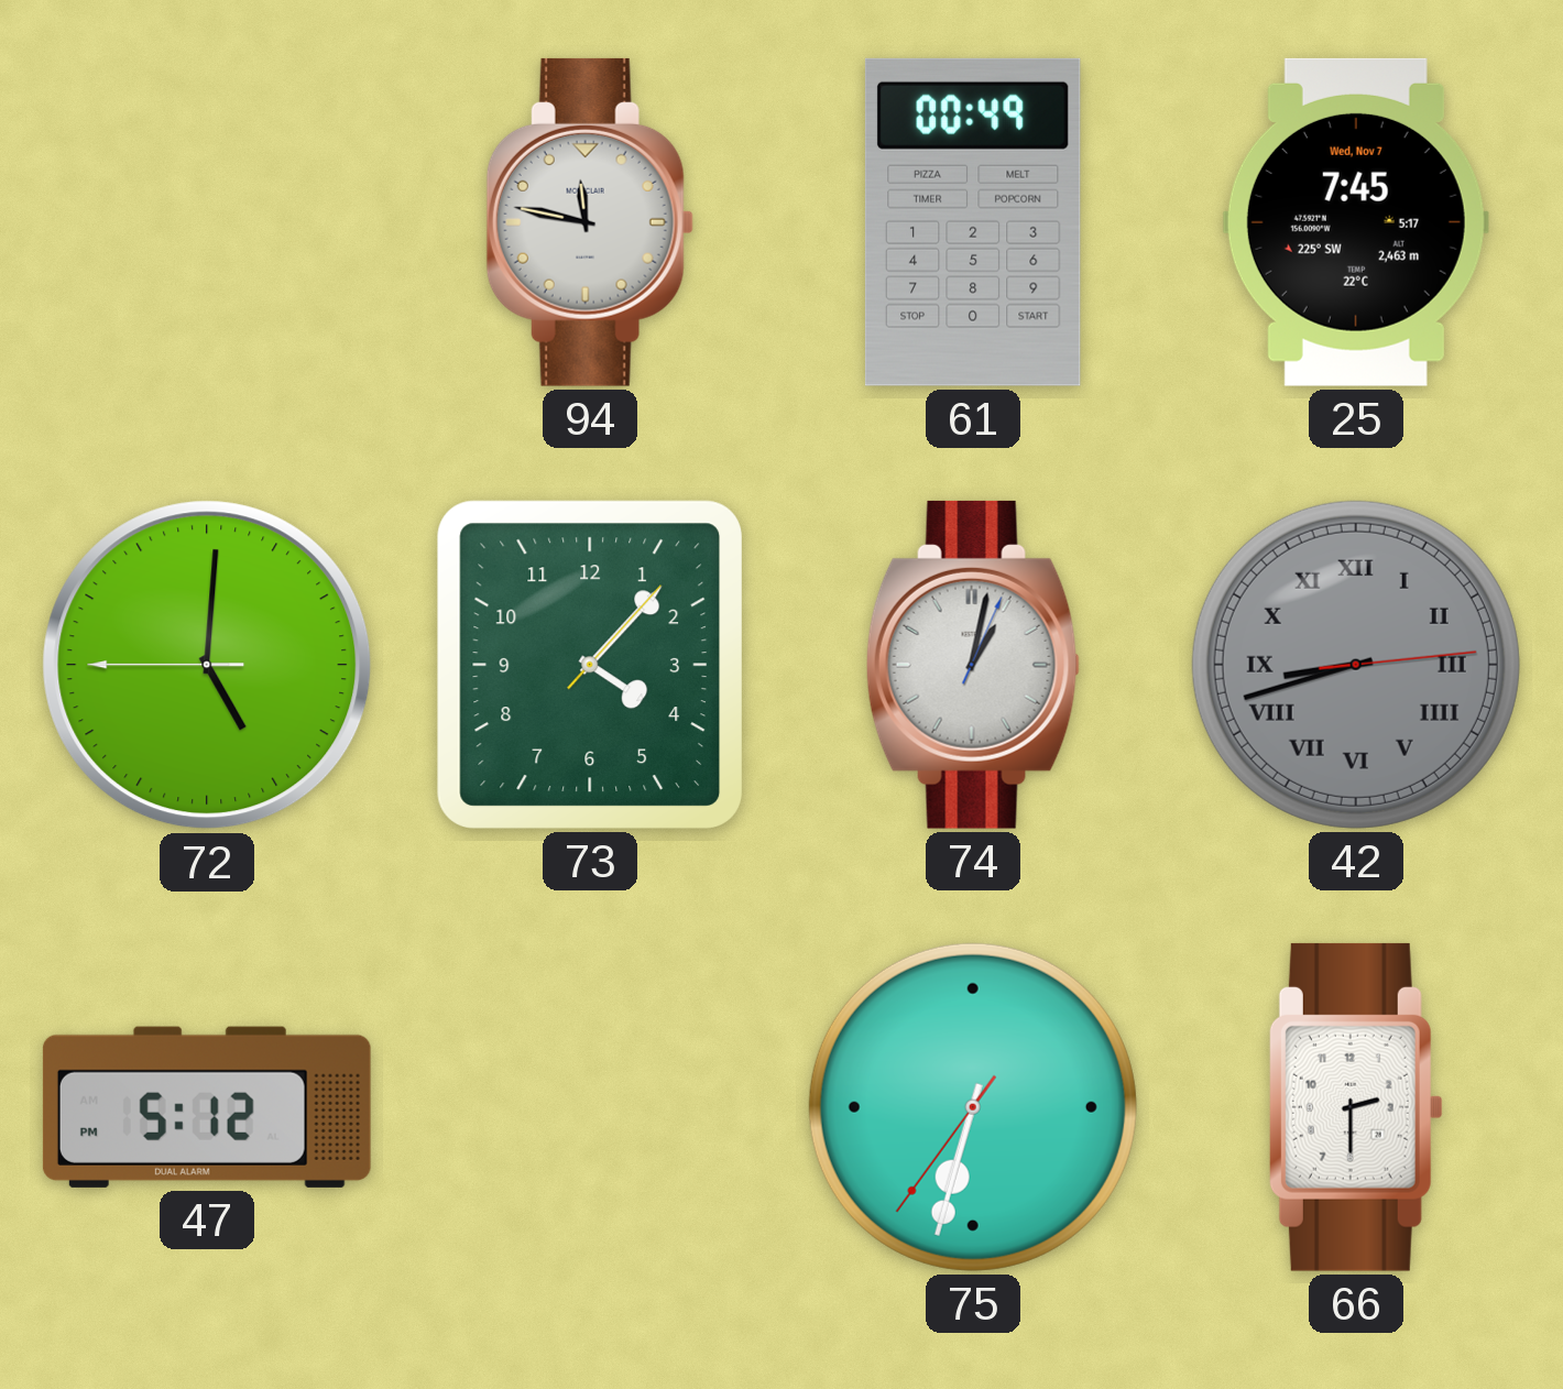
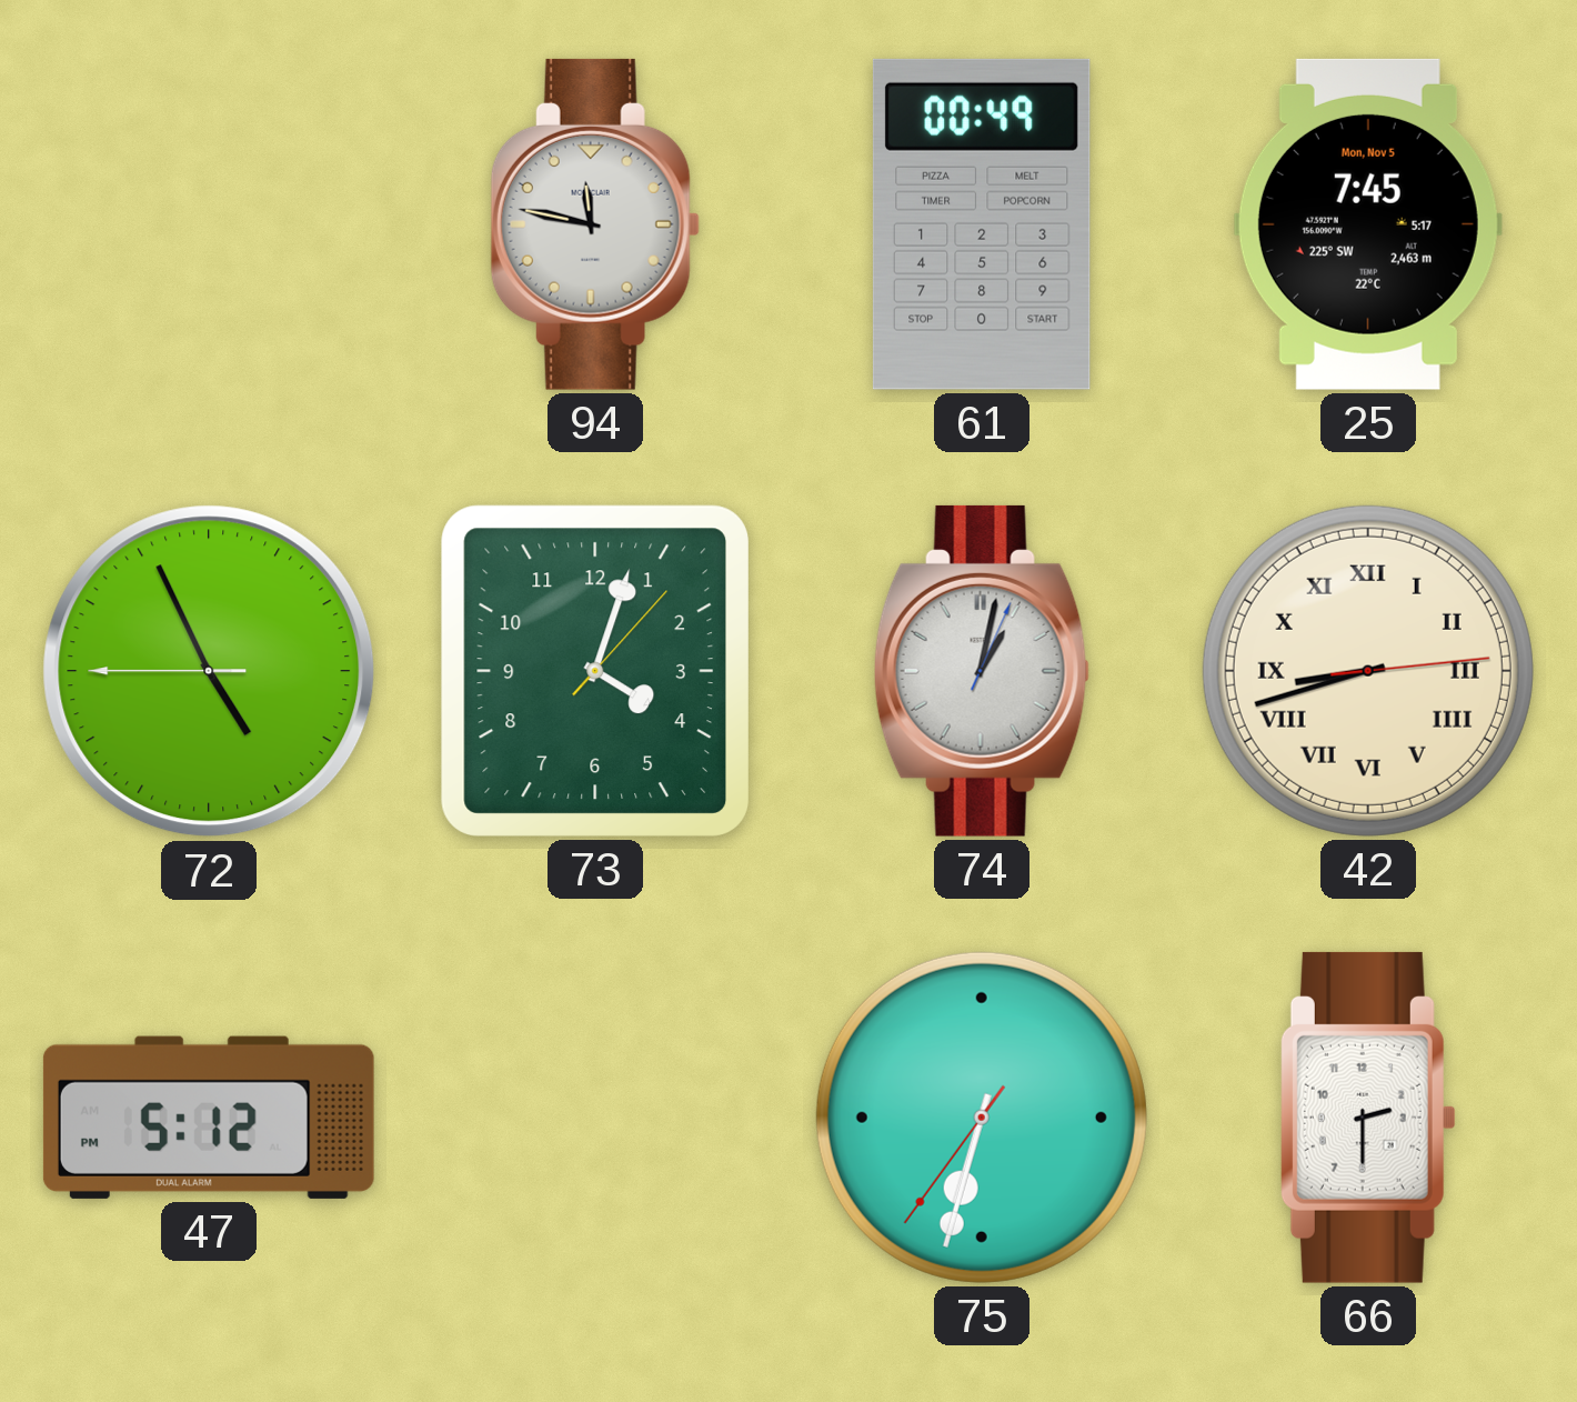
25 date: Wed, Nov 7 -> Mon, Nov 5 (1368, 224)
72: 5:00 -> 4:55 (209, 671)
73: 4:07 -> 4:03 (595, 671)
42 dial: grey -> cream (1368, 671)
